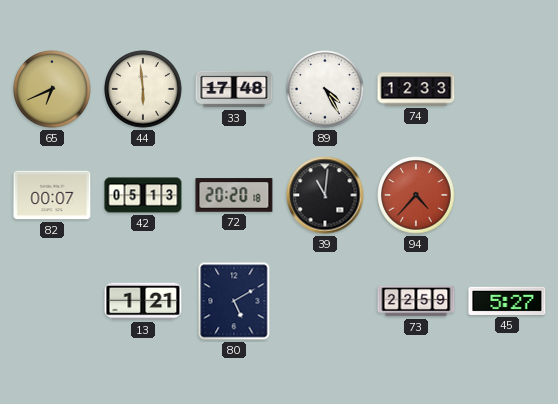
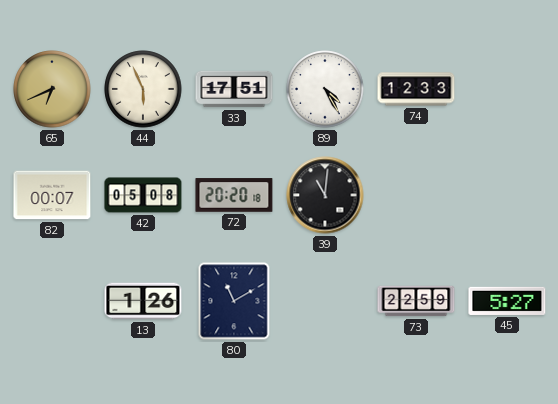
44: 5:59 -> 5:56 (143, 89)
33: 17:48 -> 17:51 (234, 89)
42: 05:13 -> 05:08 (143, 195)
94: 4:37 -> none (416, 195)
13: 1:21 -> 1:26 (143, 301)
80: 5:10 -> 11:10 (234, 301)
